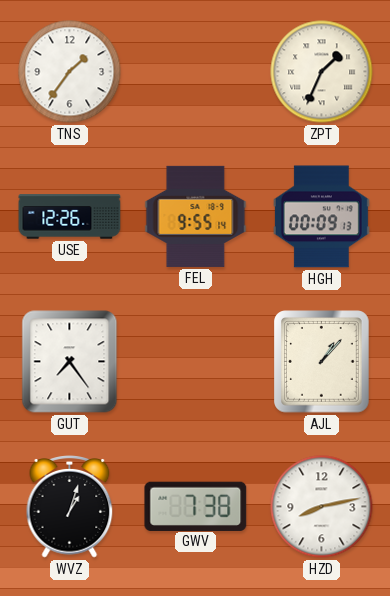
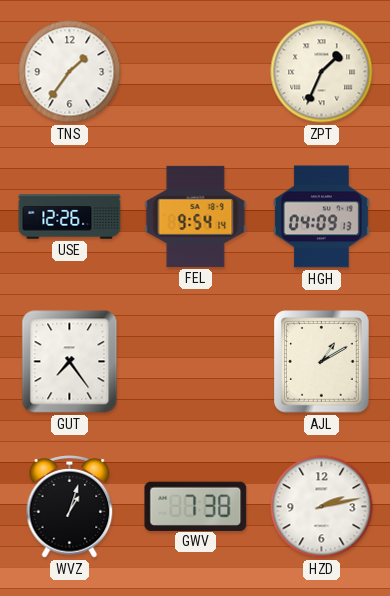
FEL: 9:55 -> 9:54 (196, 216)
HGH: 00:09 -> 04:09 (321, 217)
AJL: 1:07 -> 1:10 (322, 362)
HZD: 8:13 -> 2:13 (322, 507)
